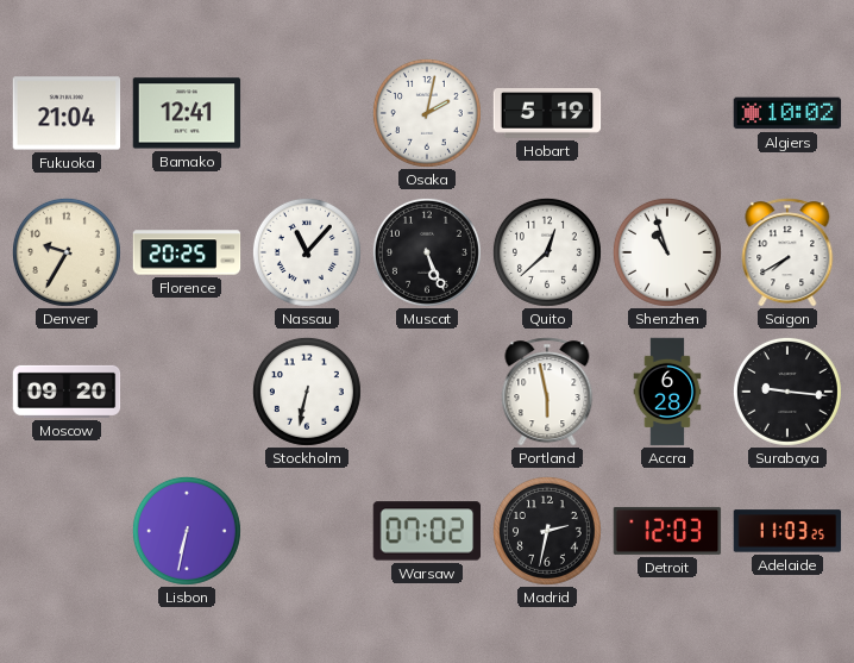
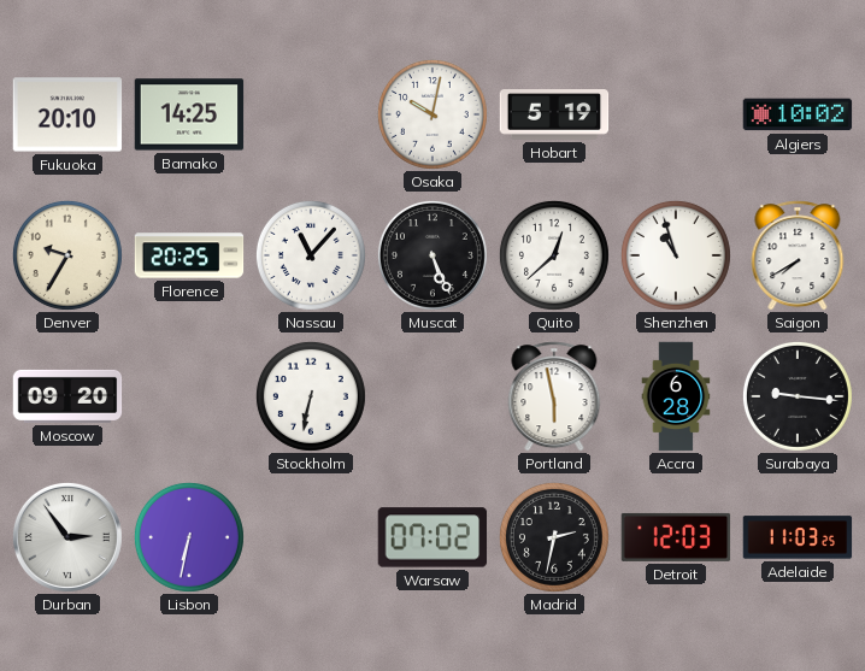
Fukuoka: 21:04 -> 20:10 (67, 114)
Bamako: 12:41 -> 14:25 (189, 114)
Osaka: 2:02 -> 10:02 (432, 114)
Durban: none -> 2:54 (67, 537)
